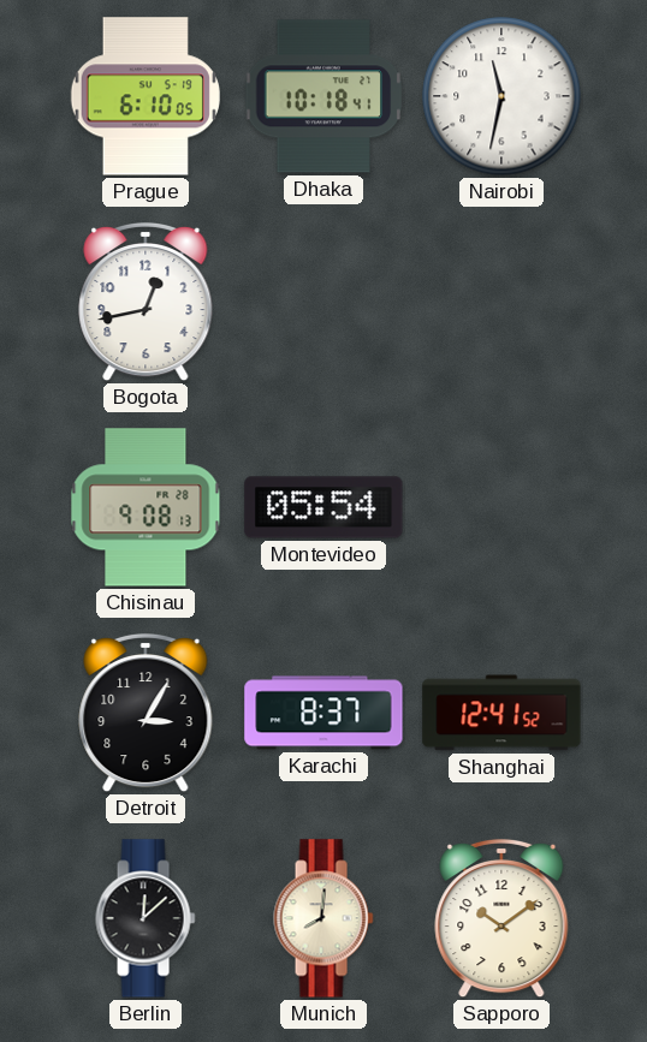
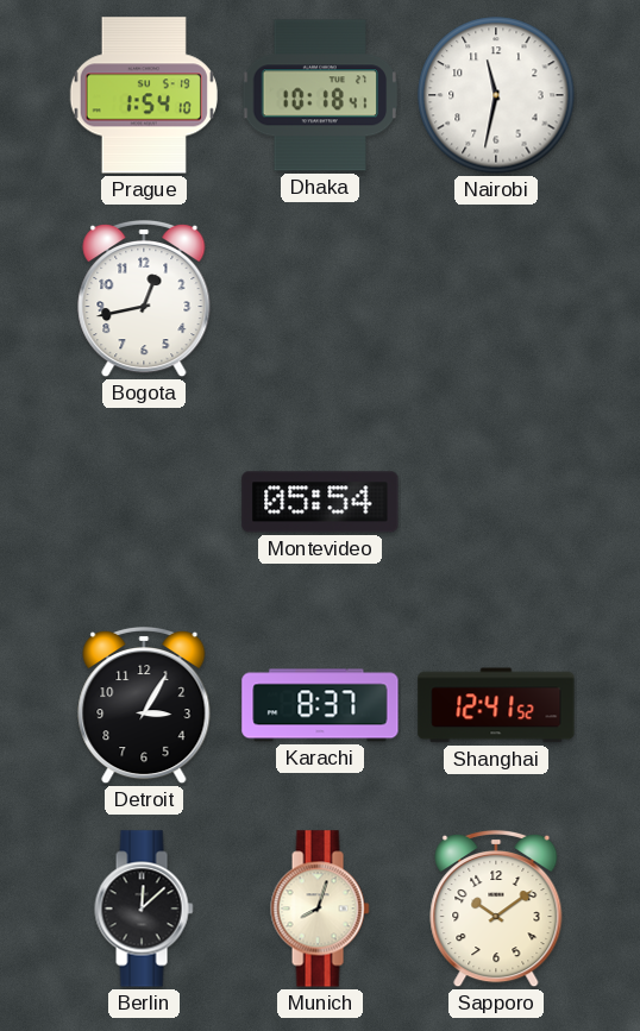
Prague: 6:10 -> 1:54 (144, 95)
Chisinau: 9:08 -> none (146, 507)
Munich: 8:01 -> 8:03 (320, 909)
